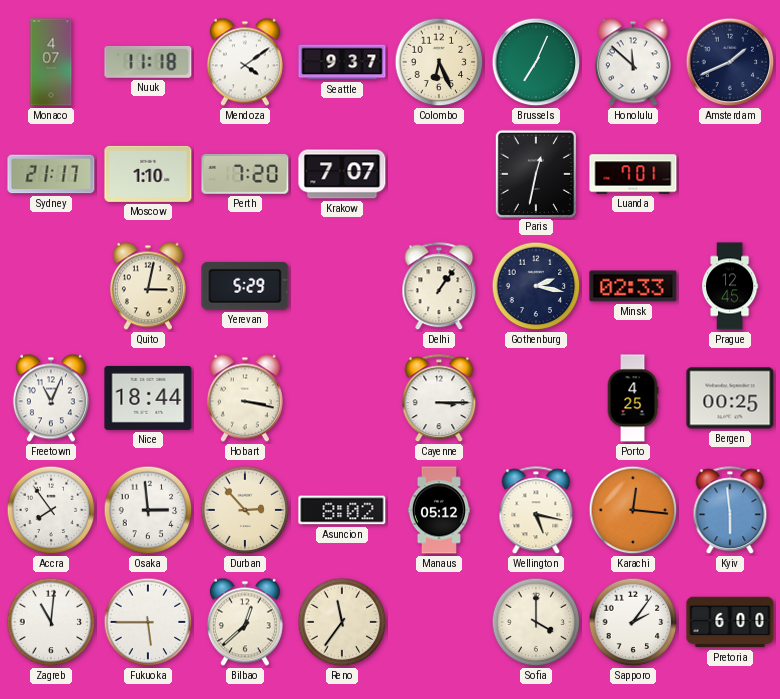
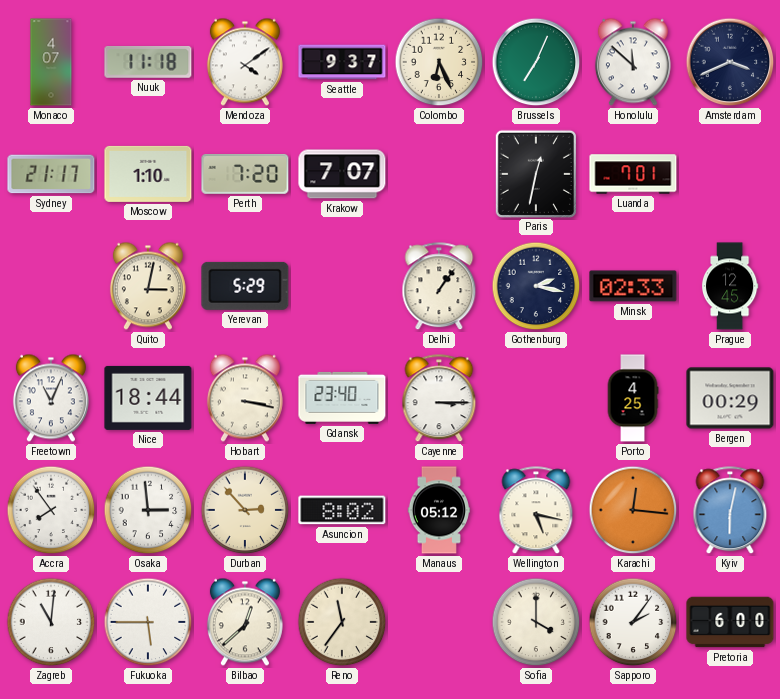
Amsterdam: 1:41 -> 3:41 (730, 62)
Gdansk: none -> 23:40 (342, 398)
Bergen: 00:25 -> 00:29 (730, 398)
Kyiv: 5:59 -> 6:02 (730, 511)
